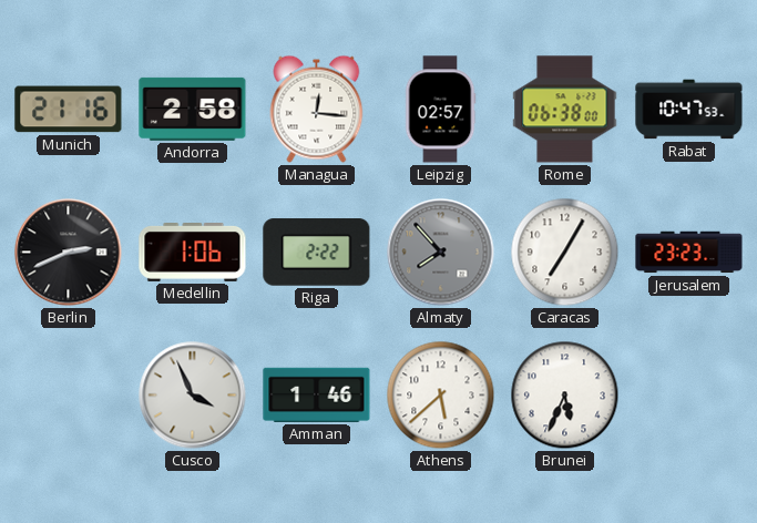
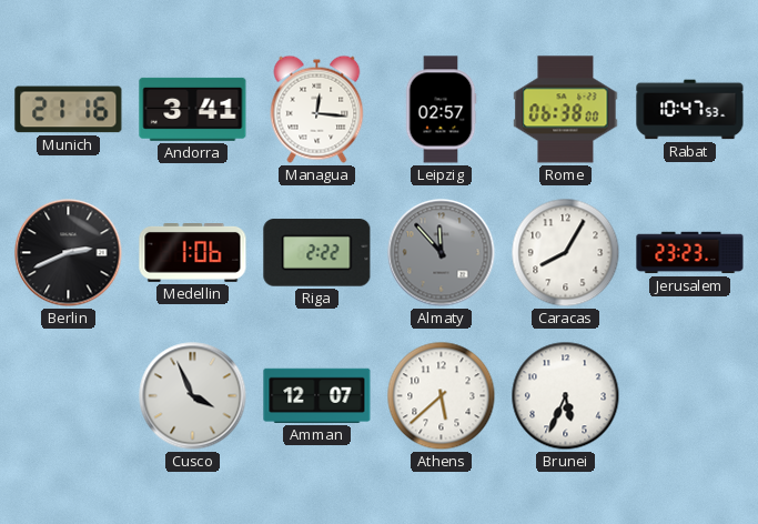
Andorra: 2:58 -> 3:41 (193, 109)
Almaty: 7:53 -> 11:53 (442, 253)
Caracas: 7:05 -> 8:05 (566, 253)
Amman: 1:46 -> 12:07 (317, 395)
